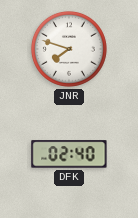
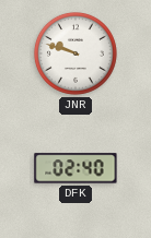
JNR: 7:48 -> 9:48 (75, 53)
